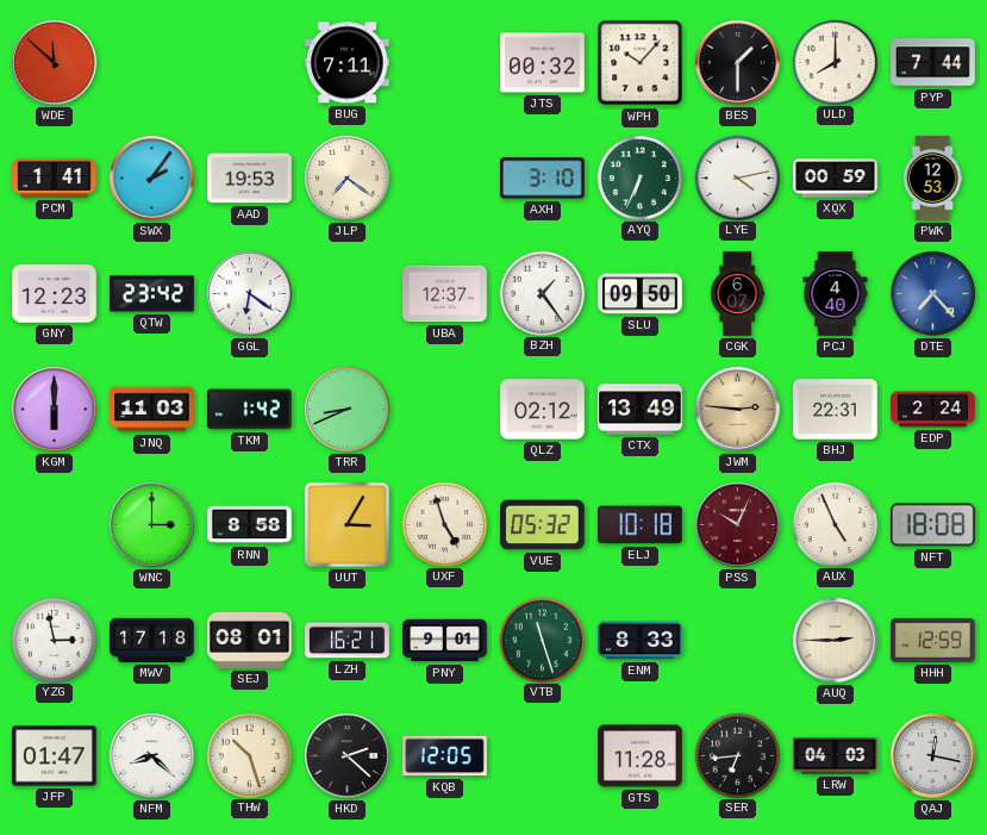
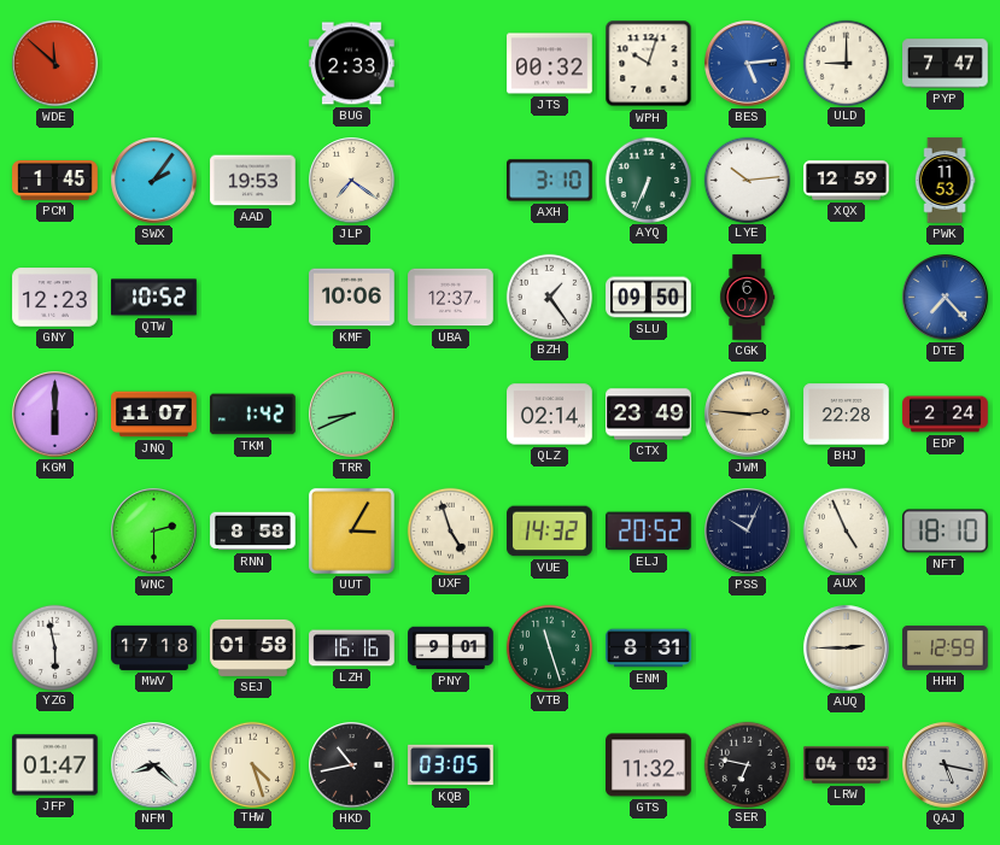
BUG: 7:11 -> 2:33 (352, 64)
WPH: 10:07 -> 10:03 (649, 64)
BES: 1:30 -> 5:14 (748, 64)
BES dial: black -> blue (748, 64)
ULD: 8:00 -> 9:00 (846, 63)
PYP: 7:44 -> 7:47 (946, 64)
PCM: 1:41 -> 1:45 (55, 181)
LYE: 4:13 -> 10:14 (747, 180)
XQX: 00:59 -> 12:59 (847, 181)
PWK: 12:53 -> 11:53 (945, 181)
QTW: 23:42 -> 10:52 (154, 298)
GGL: 6:21 -> none (250, 294)
KMF: none -> 10:06 (352, 298)
PCJ: 4:40 -> none (836, 294)
JNQ: 11:03 -> 11:07 (154, 415)
QLZ: 02:12 -> 02:14 (550, 415)
CTX: 13:49 -> 23:49 (649, 415)
BHJ: 22:31 -> 22:28 (847, 415)
WNC: 3:00 -> 2:30 (154, 532)
VUE: 05:32 -> 14:32 (550, 532)
ELJ: 10:18 -> 20:52 (649, 532)
PSS dial: burgundy -> navy (748, 532)
NFT: 18:08 -> 18:10 (946, 532)
YZG: 2:58 -> 5:58 (54, 647)
SEJ: 08:01 -> 01:58 (253, 647)
LZH: 16:21 -> 16:16 (352, 649)
ENM: 8:33 -> 8:31 (649, 649)
THW: 10:27 -> 4:27 (252, 764)
HKD: 2:22 -> 10:43 (352, 765)
KQB: 12:05 -> 03:05 (451, 765)
GTS: 11:28 -> 11:32 (649, 765)
SER: 6:44 -> 6:47 (747, 764)
QAJ: 12:17 -> 5:17 (946, 765)
